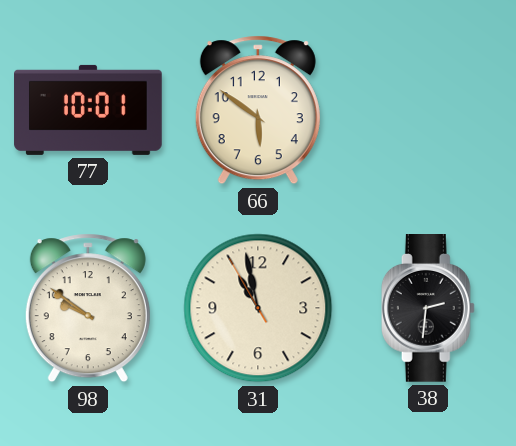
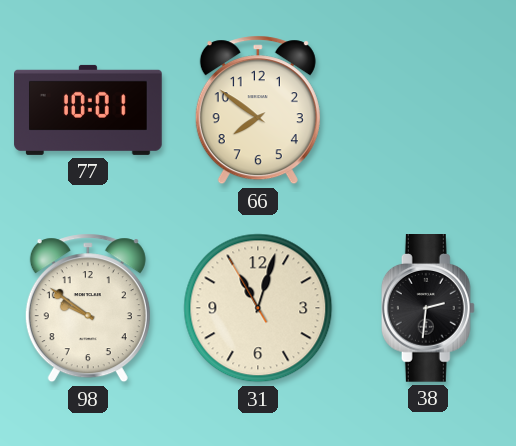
66: 5:51 -> 7:51 (258, 110)
31: 10:57 -> 11:02 (258, 308)
